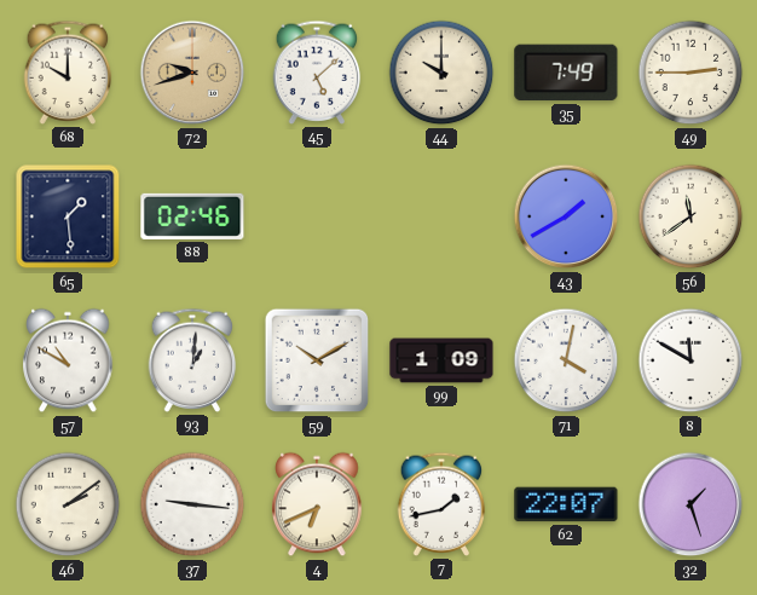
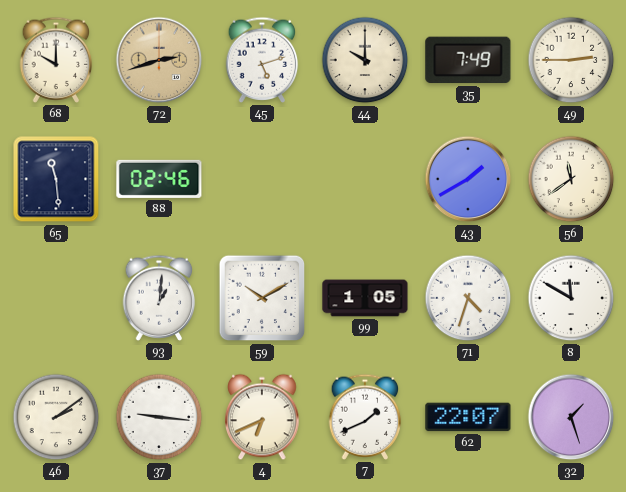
72: 9:42 -> 2:42 (159, 60)
45: 5:08 -> 5:12 (262, 60)
65: 1:29 -> 11:29 (56, 179)
57: 10:50 -> none (68, 360)
99: 1:09 -> 1:05 (365, 298)
71: 4:02 -> 4:33 (468, 298)
7: 1:43 -> 1:41 (365, 417)
